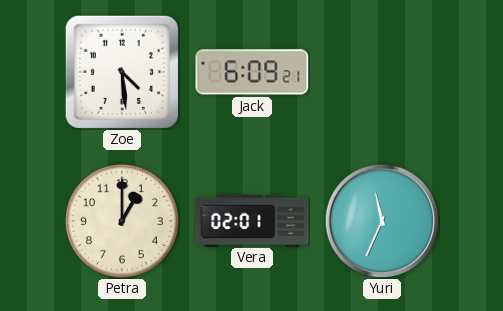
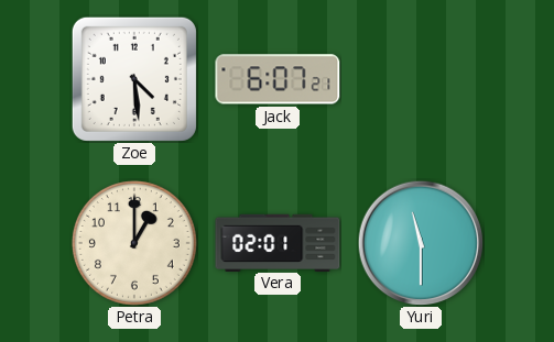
Jack: 6:09 -> 6:07 (278, 79)
Yuri: 11:34 -> 11:30 (421, 243)
